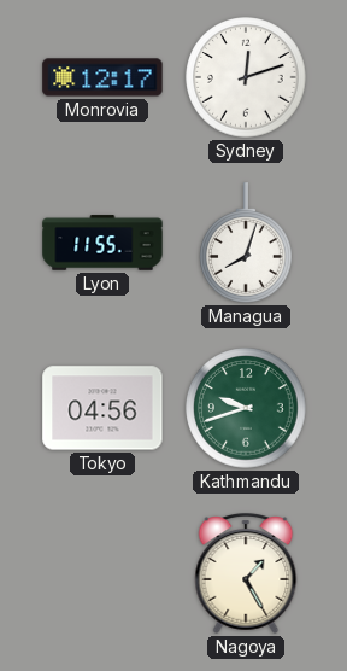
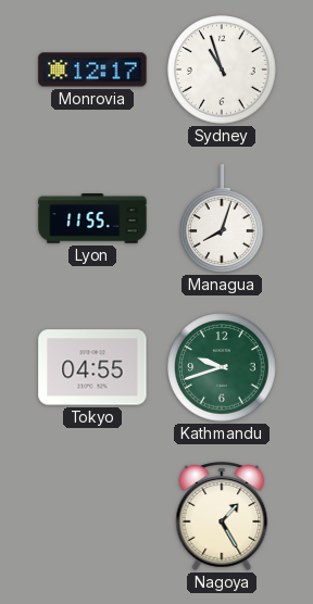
Sydney: 12:12 -> 10:57 (222, 70)
Tokyo: 04:56 -> 04:55 (92, 367)
